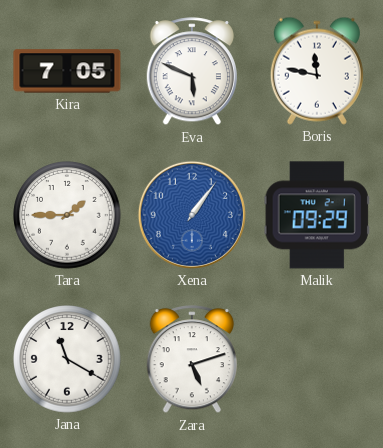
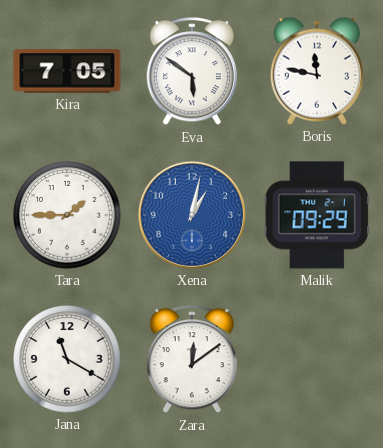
Eva: 5:49 -> 5:51 (192, 72)
Xena: 1:06 -> 1:02 (192, 215)
Zara: 5:12 -> 12:09 (192, 360)
